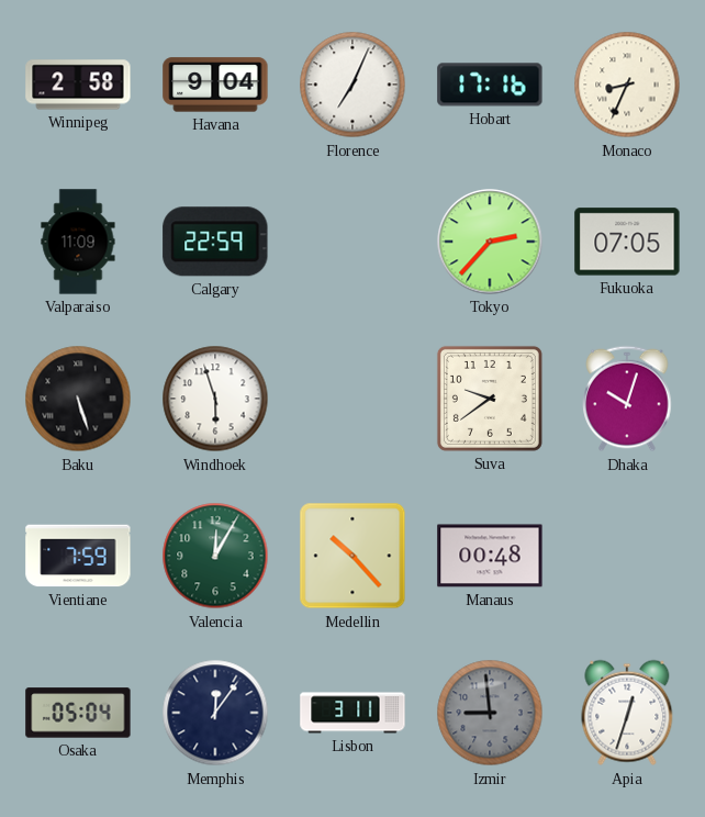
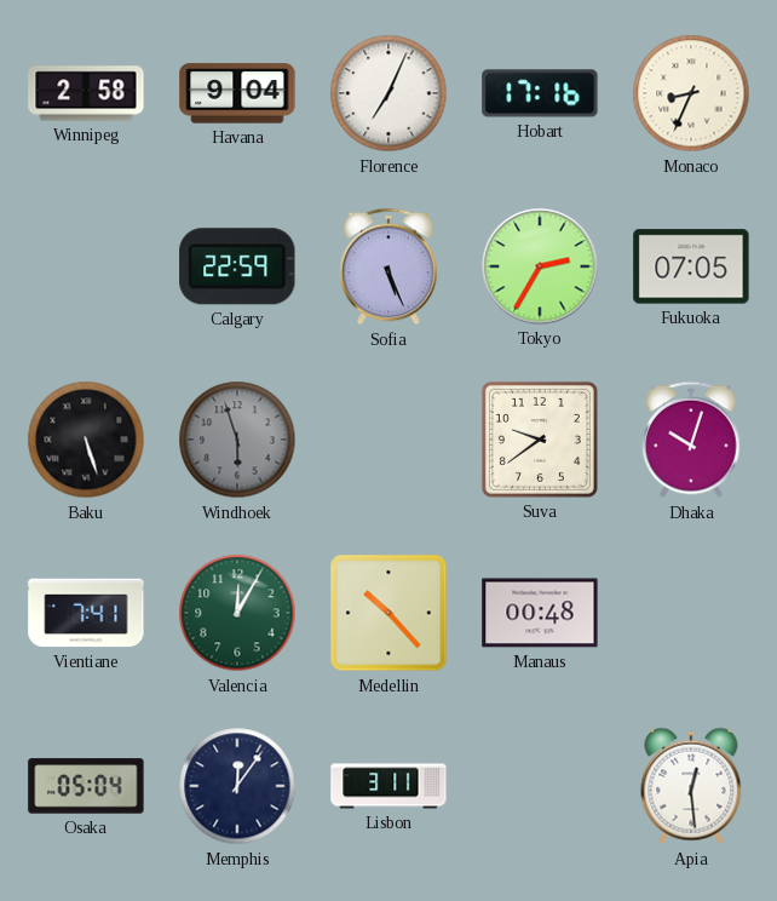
Valparaiso: 11:09 -> none (78, 242)
Sofia: none -> 5:26 (388, 266)
Tokyo: 2:37 -> 2:35 (540, 266)
Windhoek dial: white -> grey (237, 440)
Vientiane: 7:59 -> 7:41 (86, 613)
Izmir: 8:59 -> none (490, 713)
Apia: 12:33 -> 12:29 (691, 786)
